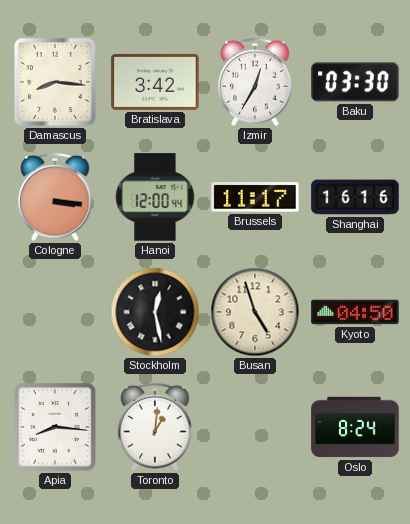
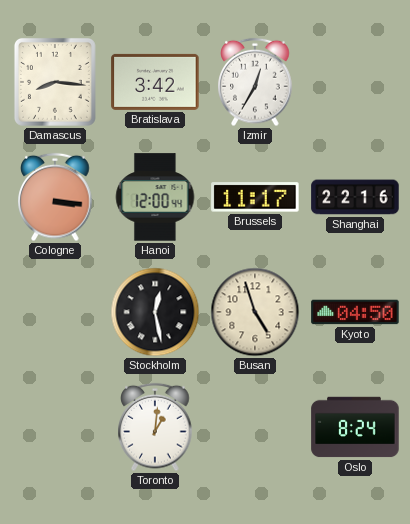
Baku: 03:30 -> none (355, 82)
Shanghai: 16:16 -> 22:16 (355, 197)
Apia: 8:16 -> none (55, 427)
